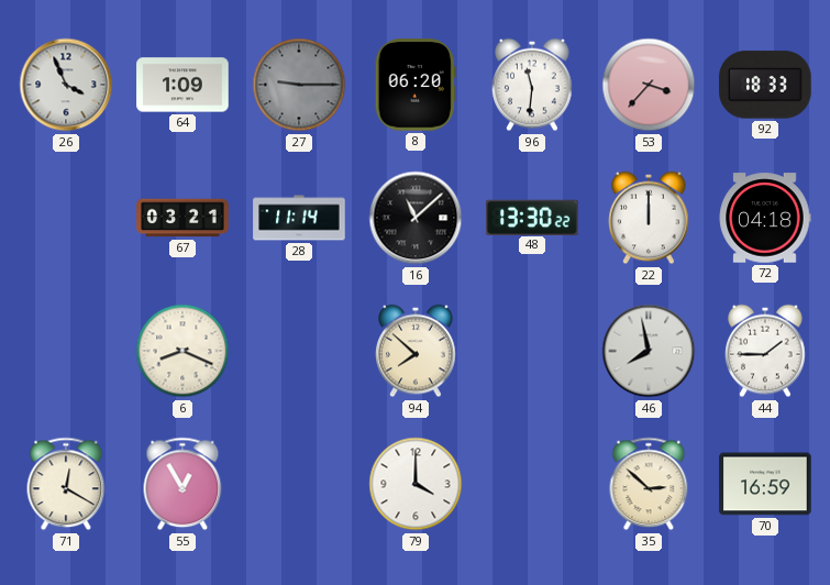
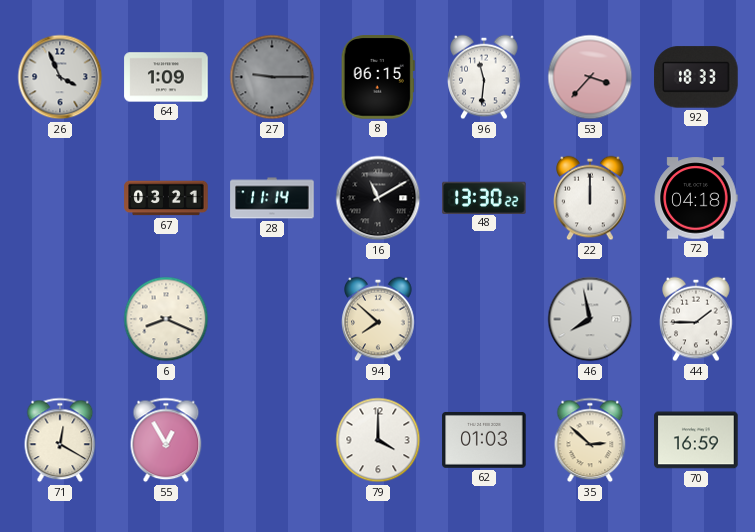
8: 06:20 -> 06:15 (378, 77)
16: 11:08 -> 11:10 (378, 198)
62: none -> 01:03 (484, 440)
